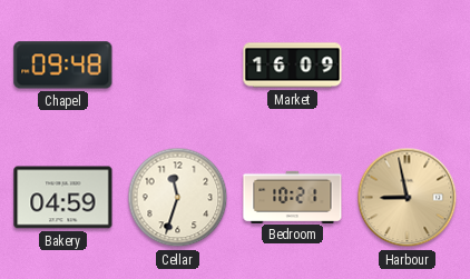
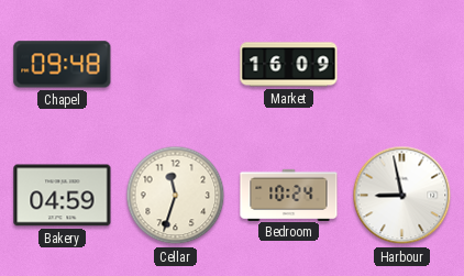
Bedroom: 10:21 -> 10:24 (289, 195)
Harbour dial: champagne -> white (402, 196)
